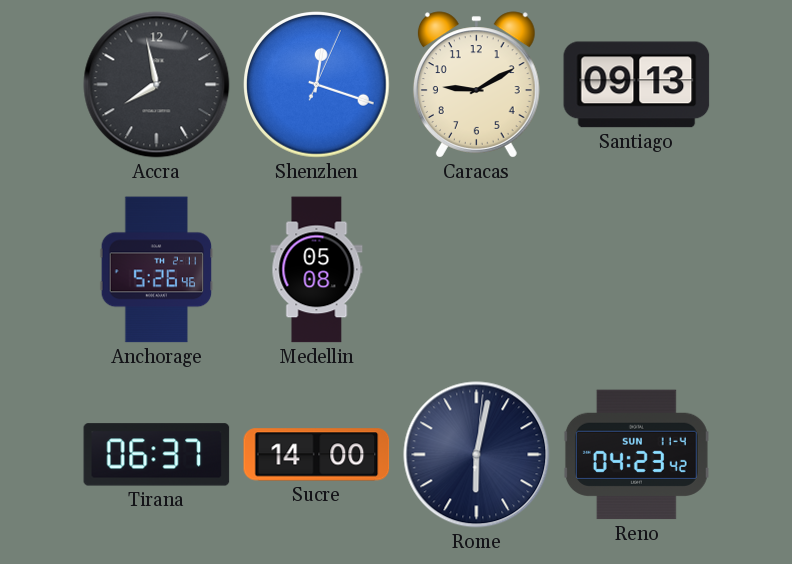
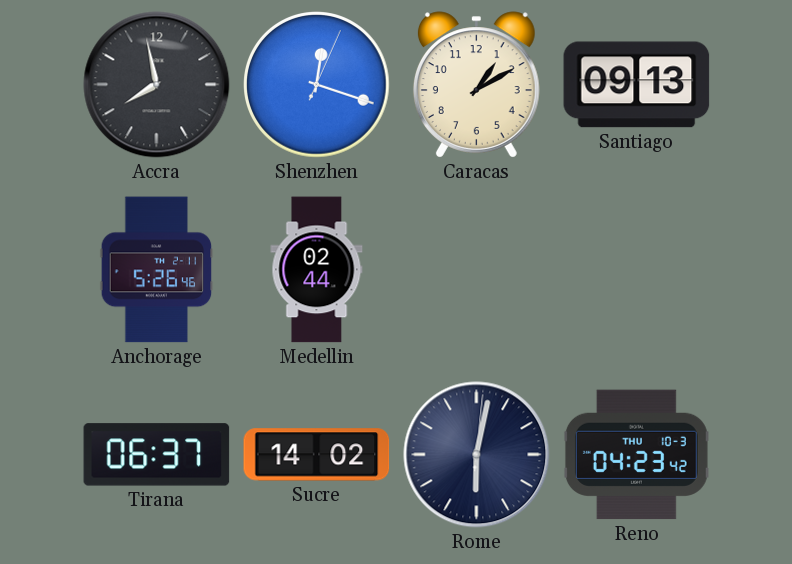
Caracas: 9:10 -> 1:10 (476, 85)
Medellin: 05:08 -> 02:44 (317, 270)
Sucre: 14:00 -> 14:02 (317, 455)
Reno date: SUN 11-4 -> THU 10-3 (636, 455)
